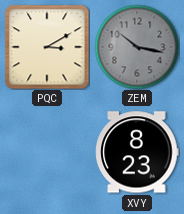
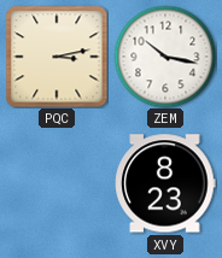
PQC: 3:10 -> 3:13 (57, 57)
ZEM dial: grey -> white (165, 57)
